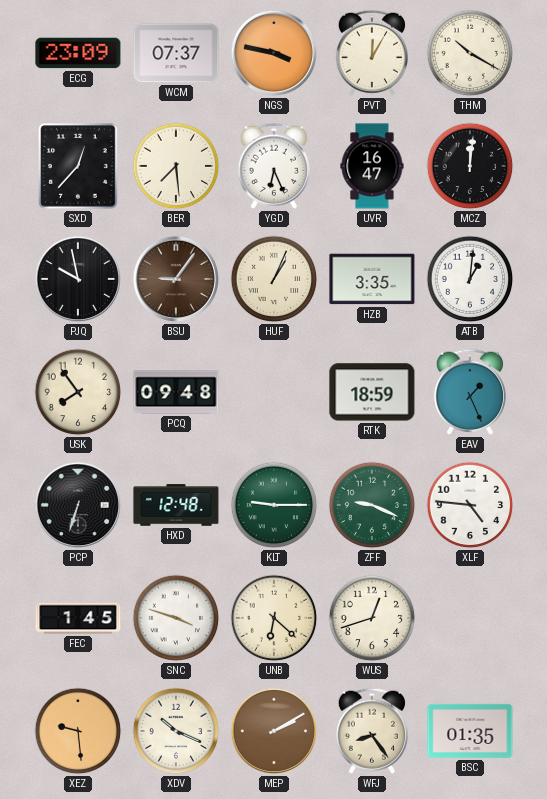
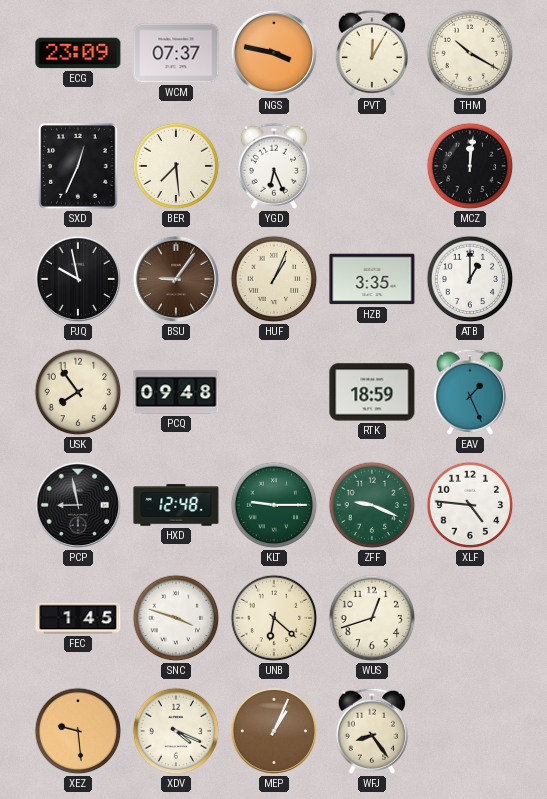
SXD: 12:37 -> 12:34 (78, 166)
UVR: 16:47 -> none (372, 166)
ATB: 1:01 -> 1:00 (470, 279)
PCP: 6:33 -> 8:58 (78, 505)
XDV: 10:19 -> 4:19 (176, 731)
MEP: 2:10 -> 1:04 (274, 731)
BSC: 01:35 -> none (470, 731)
